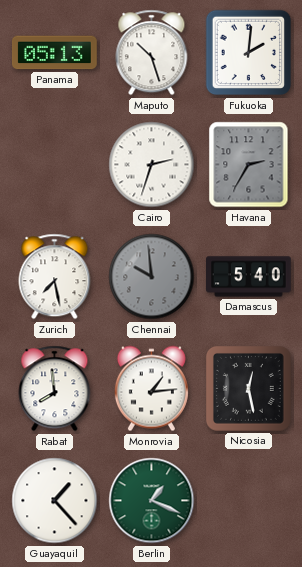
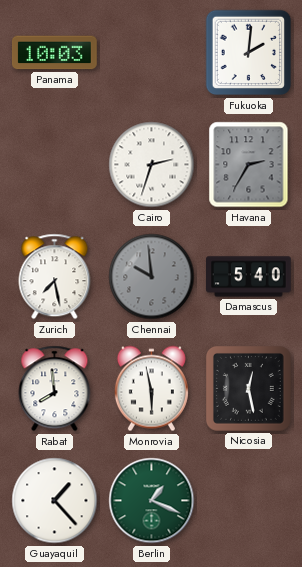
Panama: 05:13 -> 10:03 (54, 53)
Maputo: 10:27 -> none (152, 53)
Monrovia: 1:14 -> 5:58 (151, 389)
